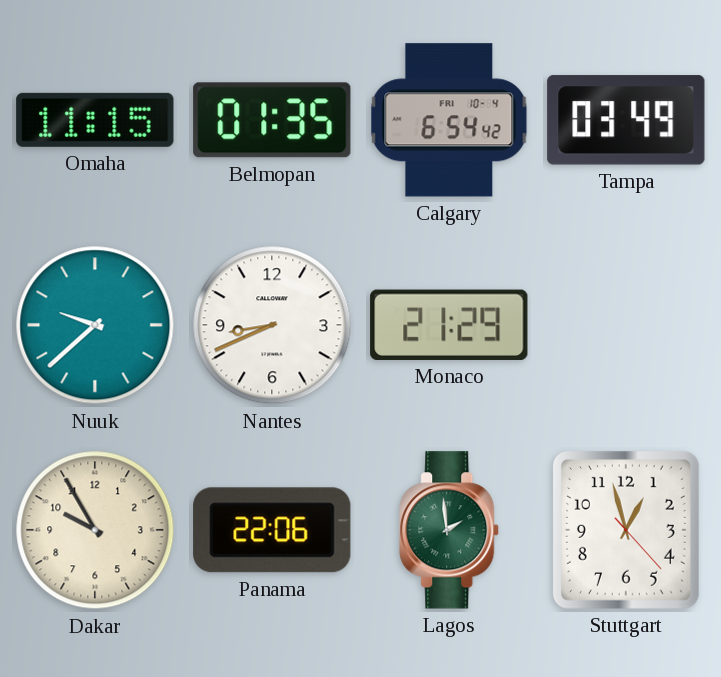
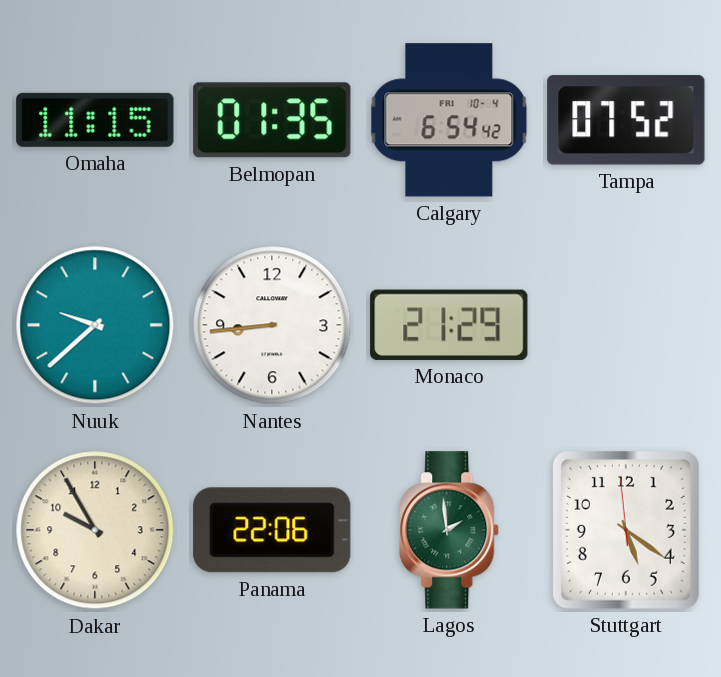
Tampa: 03:49 -> 07:52 (626, 120)
Nantes: 8:41 -> 8:44 (272, 325)
Stuttgart: 12:57 -> 5:20 (626, 530)
